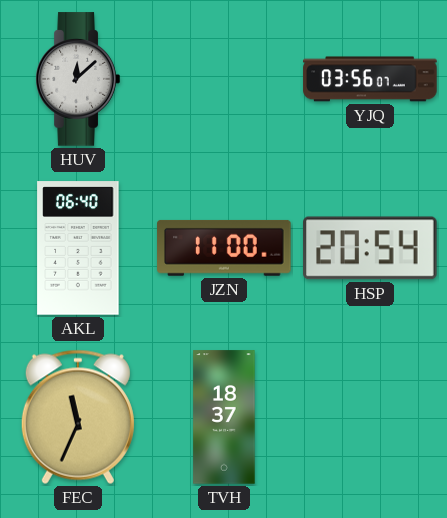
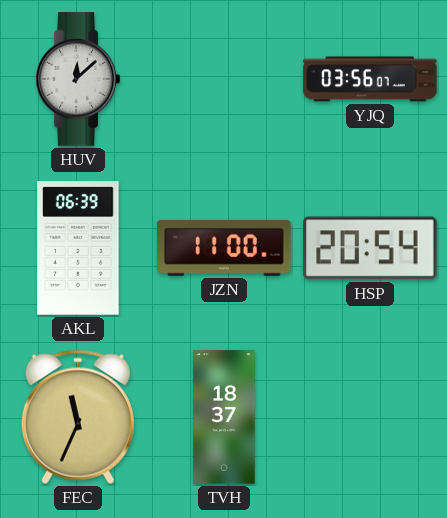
AKL: 06:40 -> 06:39 (78, 248)
